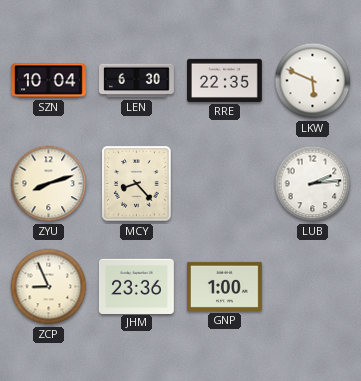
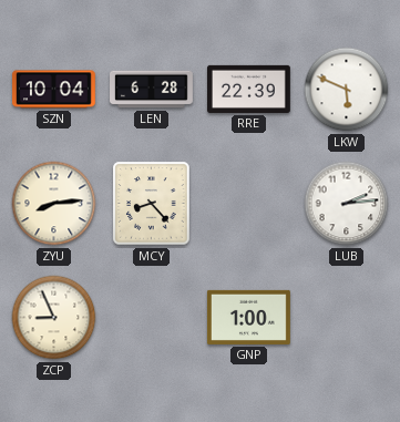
LEN: 6:30 -> 6:28 (152, 90)
RRE: 22:35 -> 22:39 (249, 89)
ZYU: 8:12 -> 8:14 (54, 204)
JHM: 23:36 -> none (136, 286)
